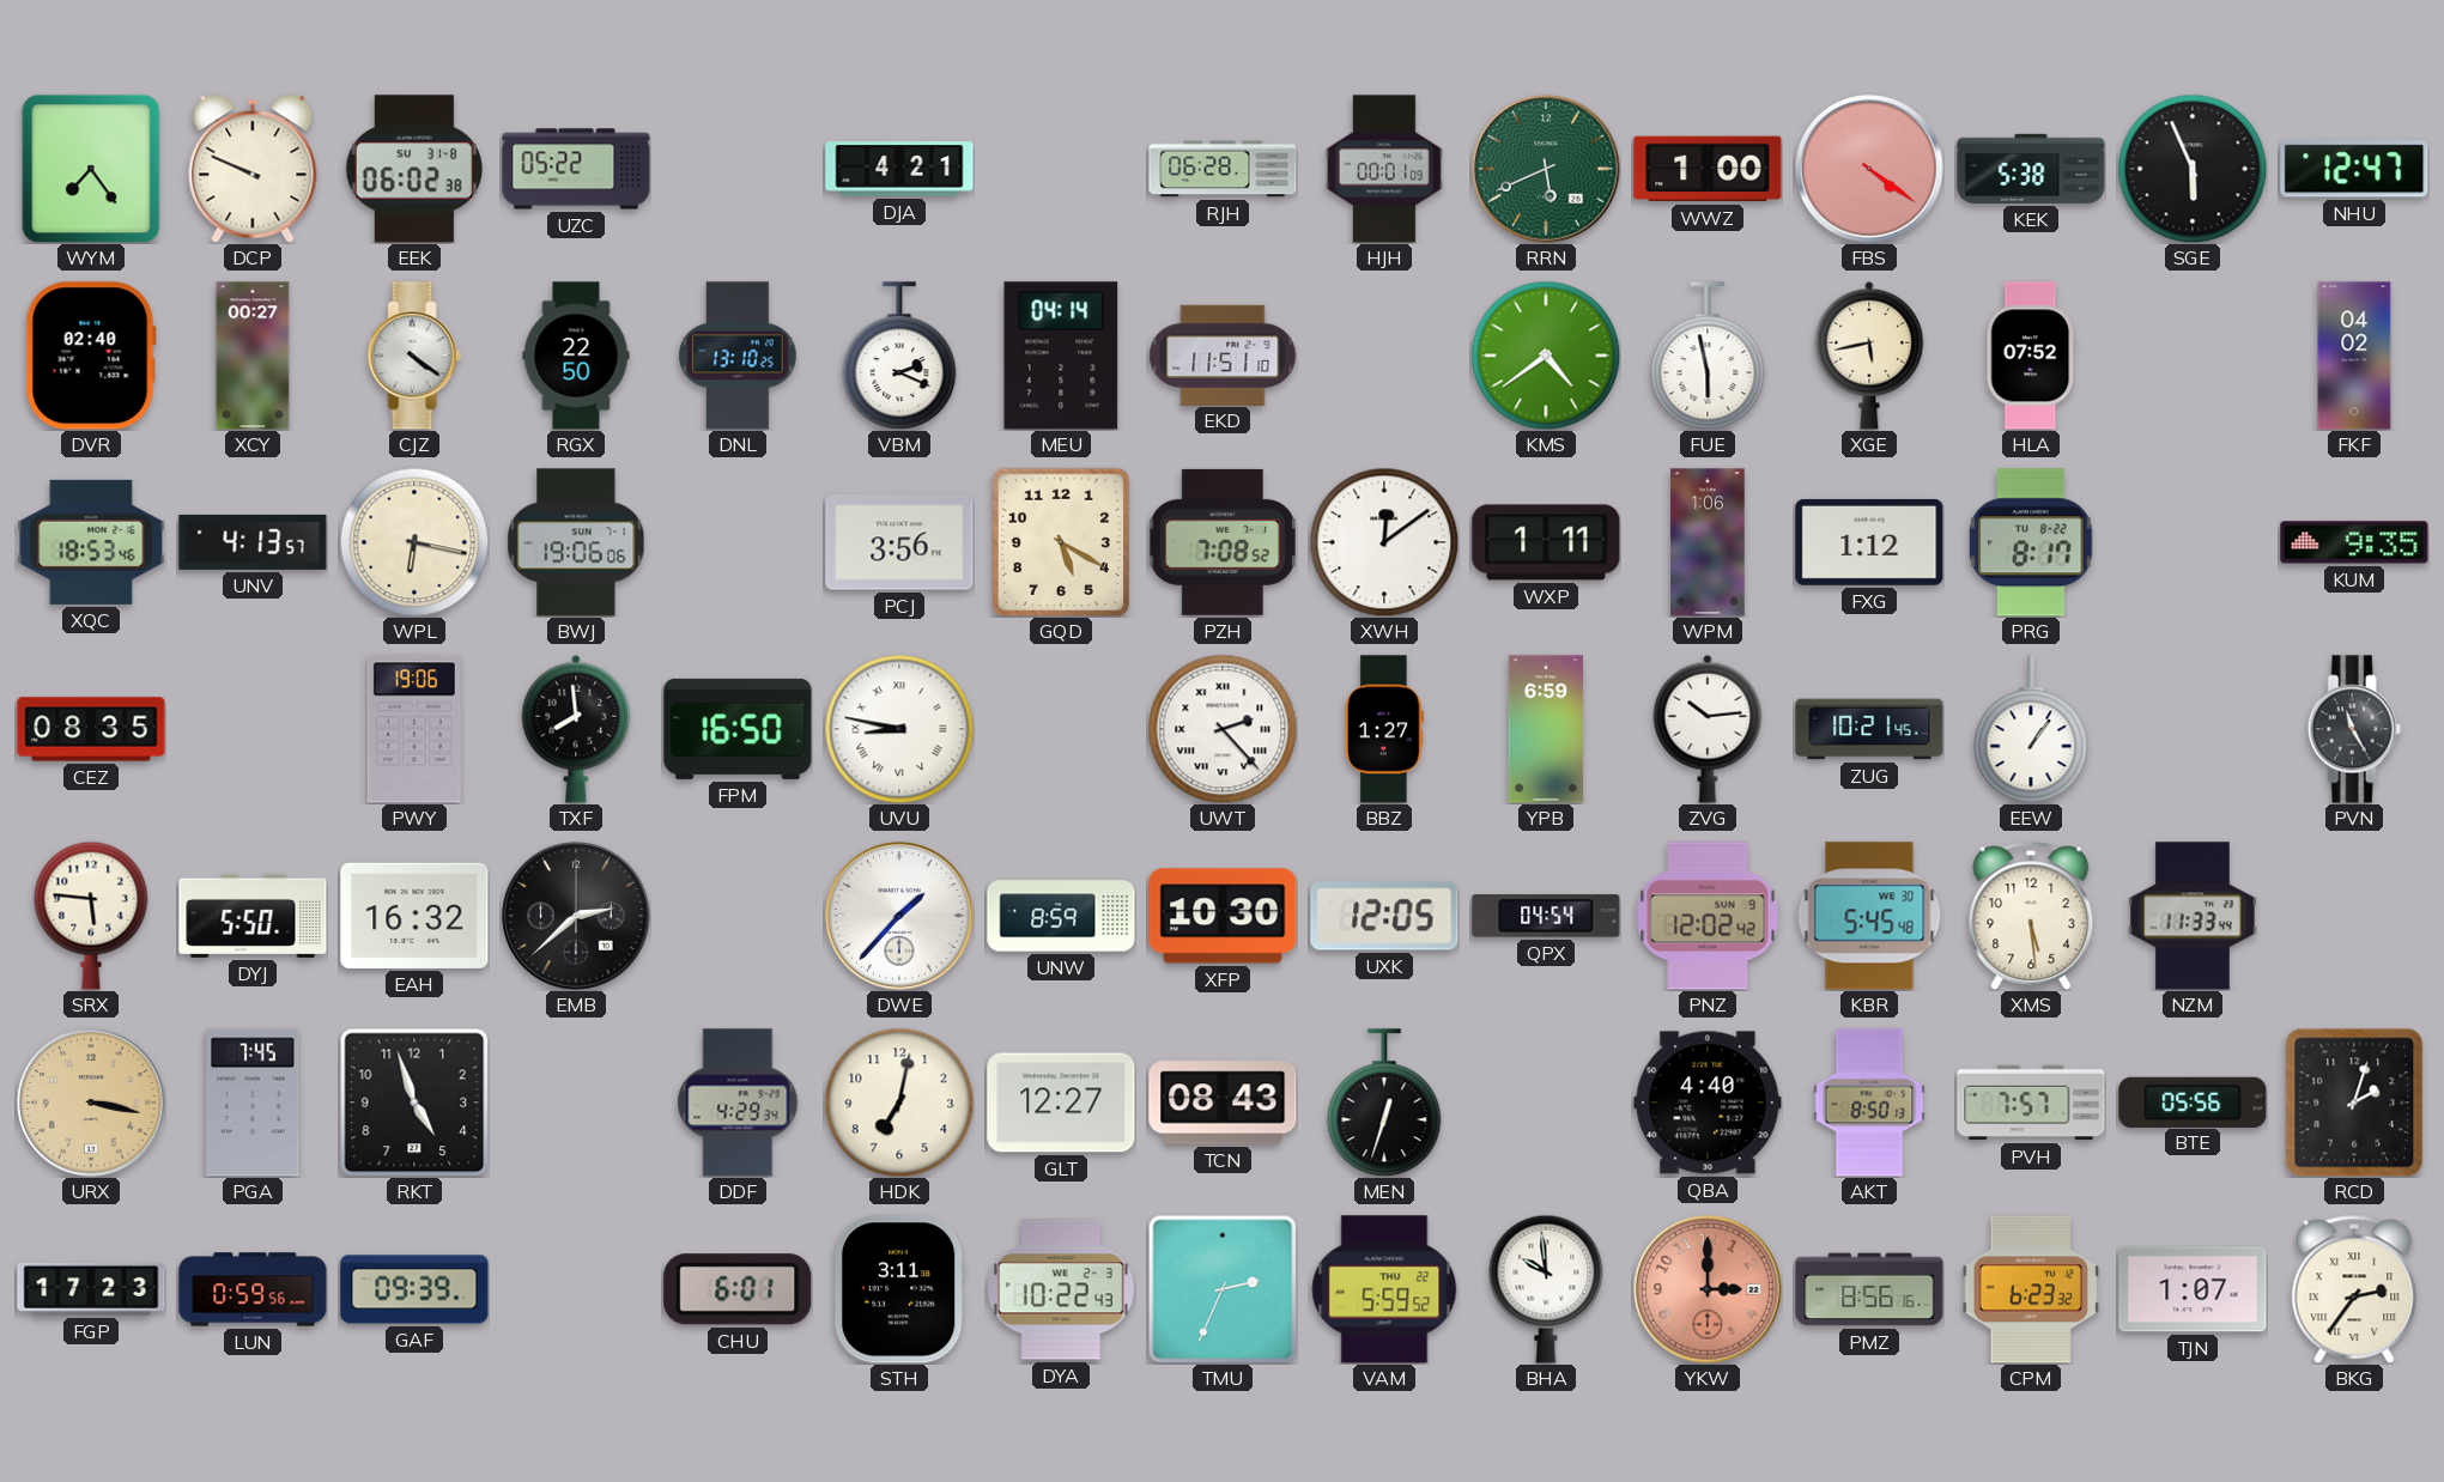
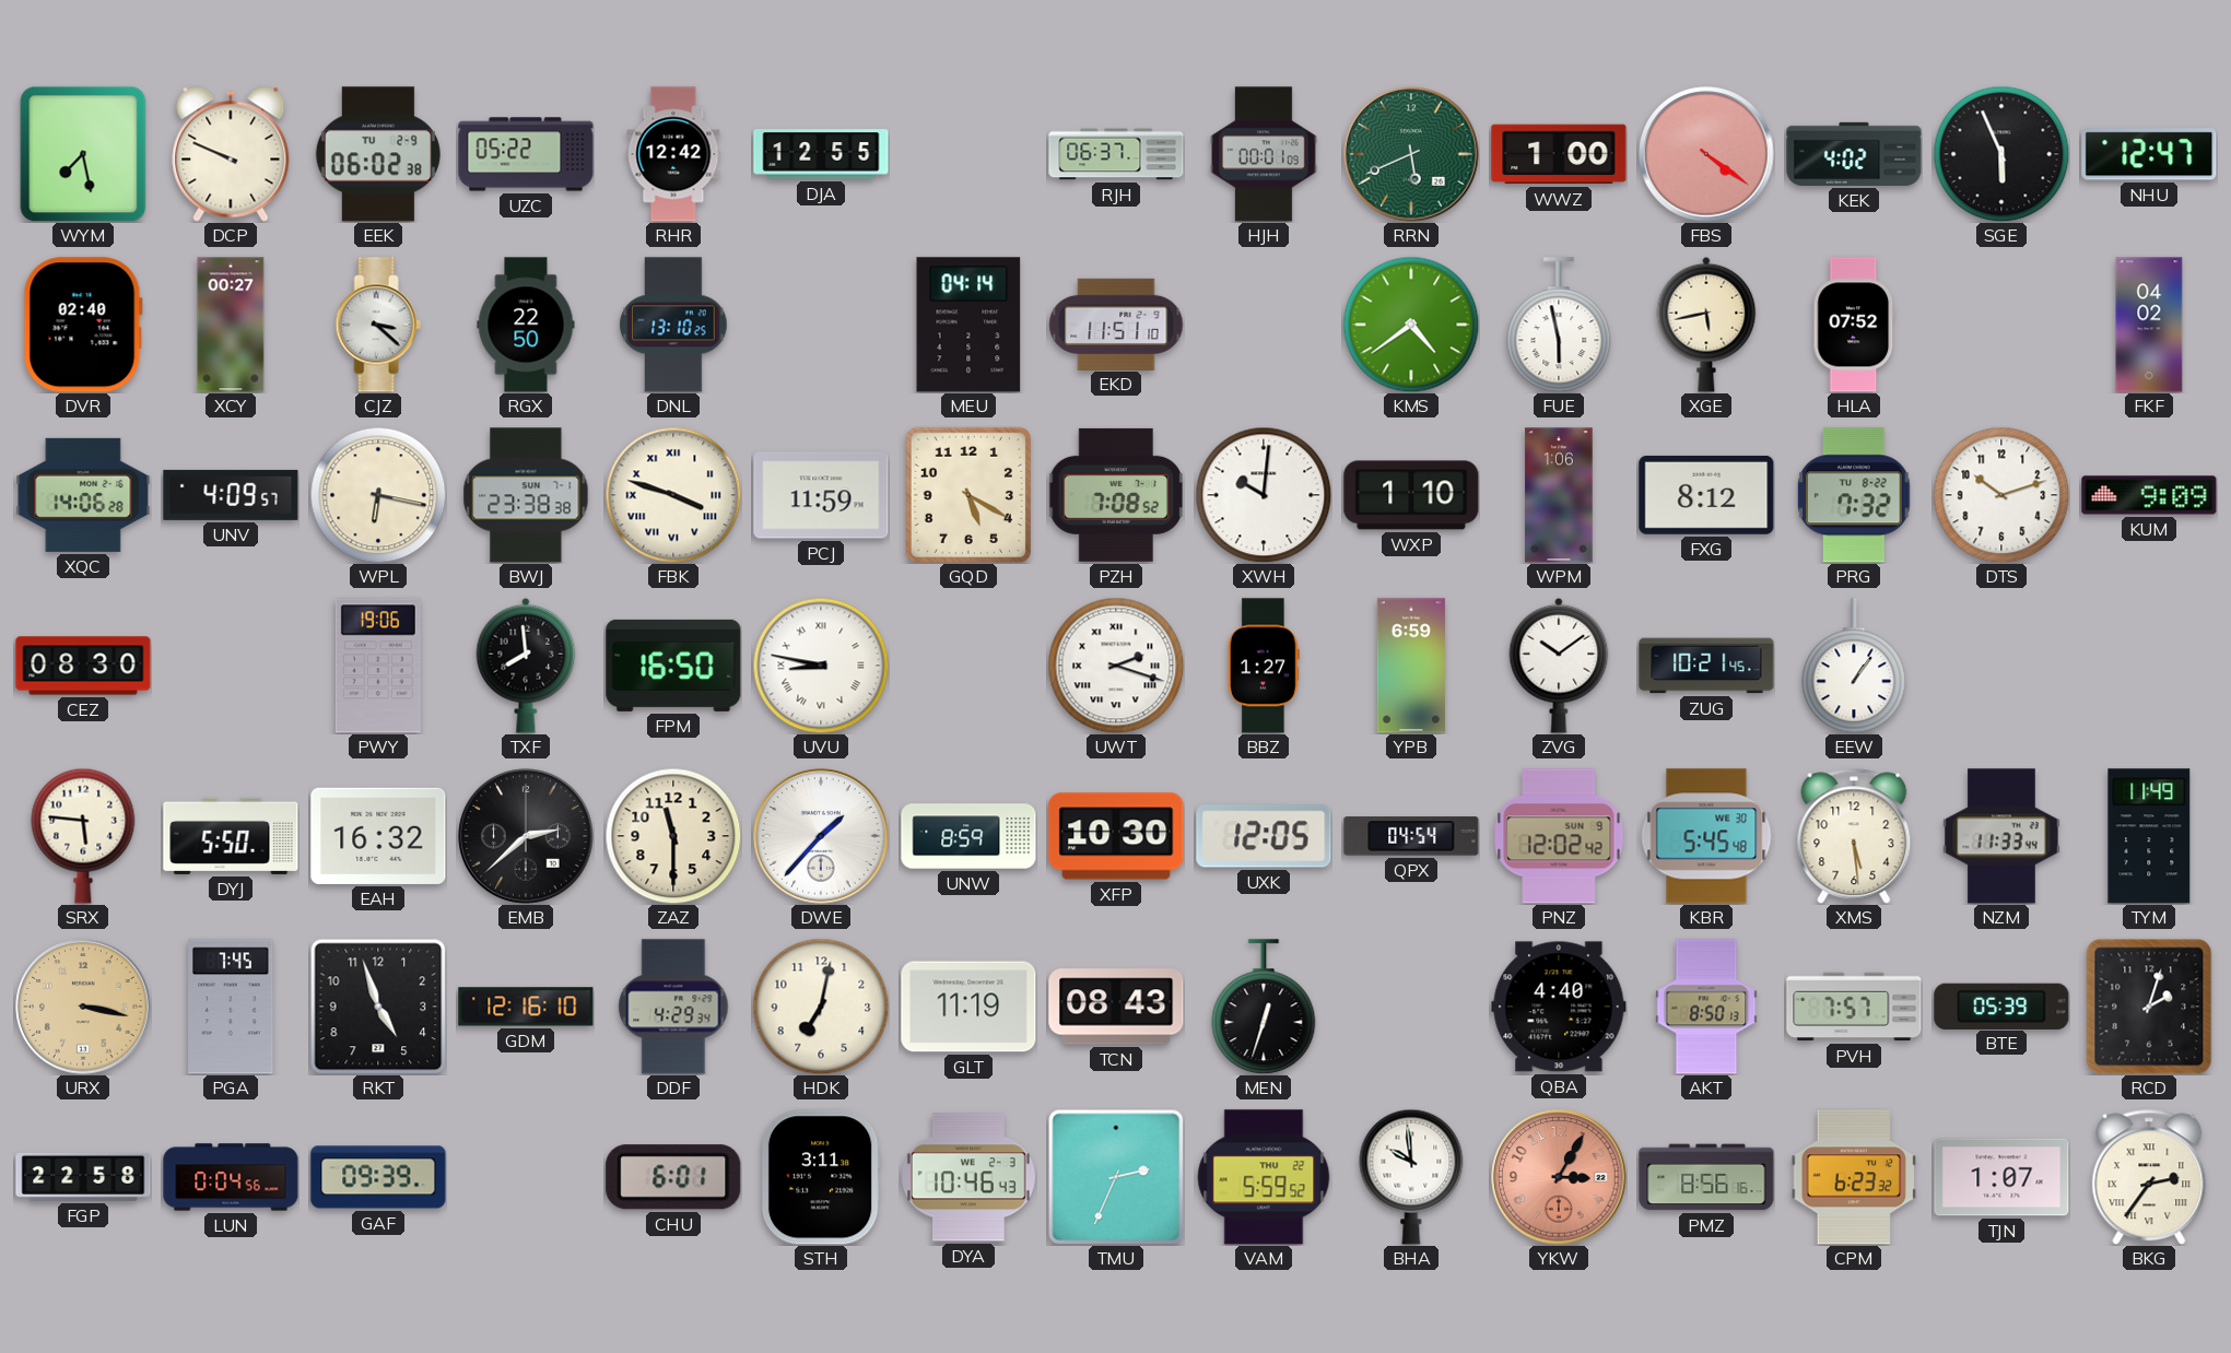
WYM: 7:24 -> 7:28 (83, 154)
EEK date: SU 31-8 -> TU 2-9 (378, 154)
RHR: none -> 12:42 (673, 154)
DJA: 4:21 -> 12:55 (821, 154)
RJH: 06:28 -> 06:37 (1116, 154)
KEK: 5:38 -> 4:02 (1854, 154)
CJZ: 4:21 -> 3:22 (378, 325)
VBM: 2:19 -> none (899, 356)
XQC: 18:53 -> 14:06 (83, 495)
UNV: 4:13 -> 4:09 (231, 495)
BWJ: 19:06 -> 23:38 (526, 495)
FBK: none -> 3:48 (673, 495)
PCJ: 3:56 -> 11:59 (821, 495)
XWH: 12:09 -> 10:01 (1264, 495)
WXP: 1:11 -> 1:10 (1411, 495)
FXG: 1:12 -> 8:12 (1706, 495)
PRG: 8:17 -> 7:32 (1854, 495)
DTS: none -> 10:12 (2001, 495)
KUM: 9:35 -> 9:09 (2149, 495)
CEZ: 08:35 -> 08:30 (83, 666)
UWT: 2:23 -> 2:18 (1116, 666)
ZVG: 10:14 -> 10:09 (1559, 666)
PVN: 11:25 -> none (2354, 729)
ZAZ: none -> 11:30 (673, 836)
TYM: none -> 11:49 (2149, 836)
GDM: none -> 12:16 (526, 1007)
GLT: 12:27 -> 11:19 (968, 1007)
BTE: 05:56 -> 05:39 (2001, 1005)
FGP: 17:23 -> 22:58 (83, 1177)
LUN: 0:59 -> 0:04 (231, 1177)
DYA: 10:22 -> 10:46 (968, 1177)
YKW: 3:00 -> 3:05 (1559, 1177)
